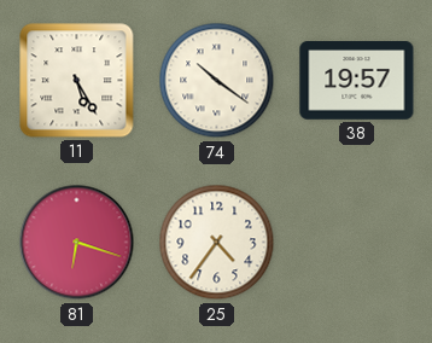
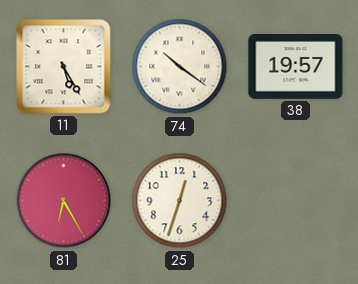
81: 6:18 -> 6:25 (64, 201)
25: 4:36 -> 12:33 (180, 201)
